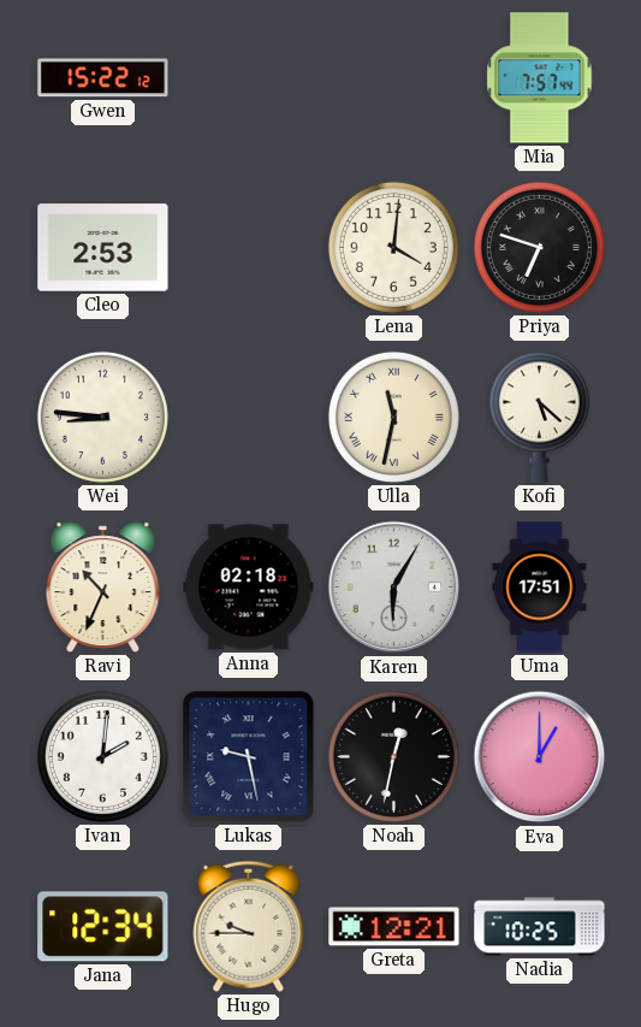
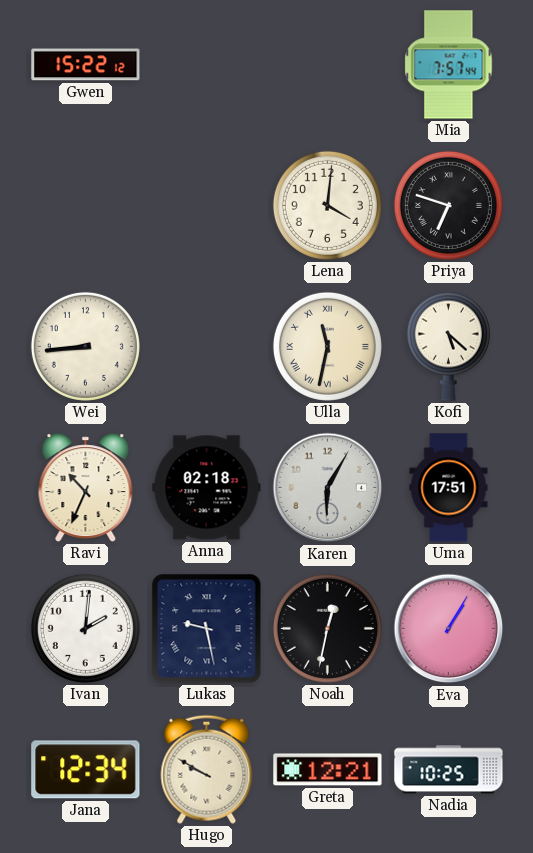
Cleo: 2:53 -> none (103, 248)
Wei: 8:46 -> 8:44 (85, 346)
Eva: 1:00 -> 1:05 (449, 629)
Hugo: 9:45 -> 9:50 (207, 769)
